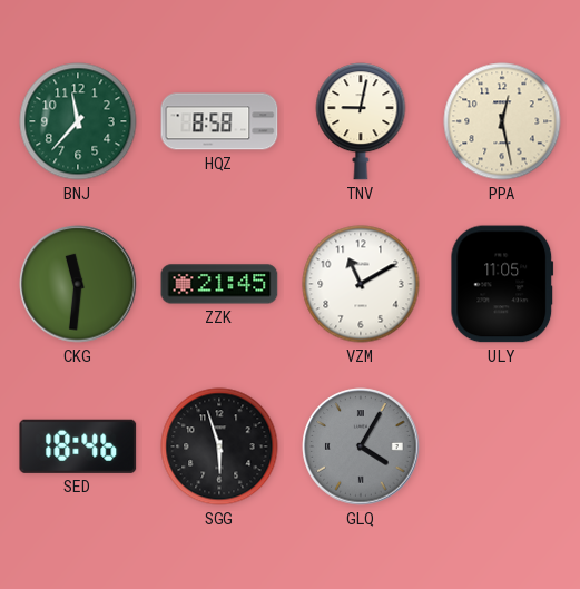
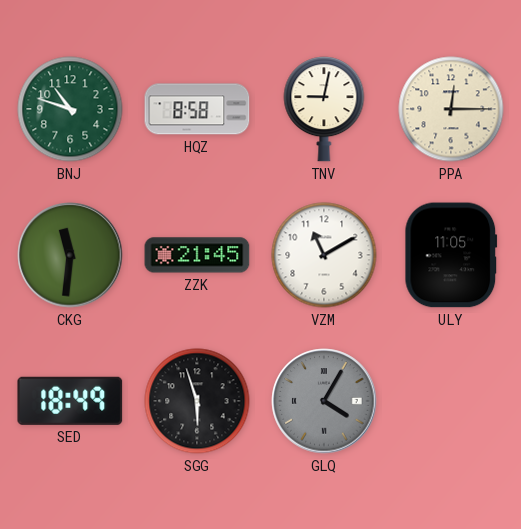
BNJ: 11:37 -> 10:48 (70, 109)
PPA: 12:28 -> 12:15 (451, 109)
SED: 18:46 -> 18:49 (70, 401)
